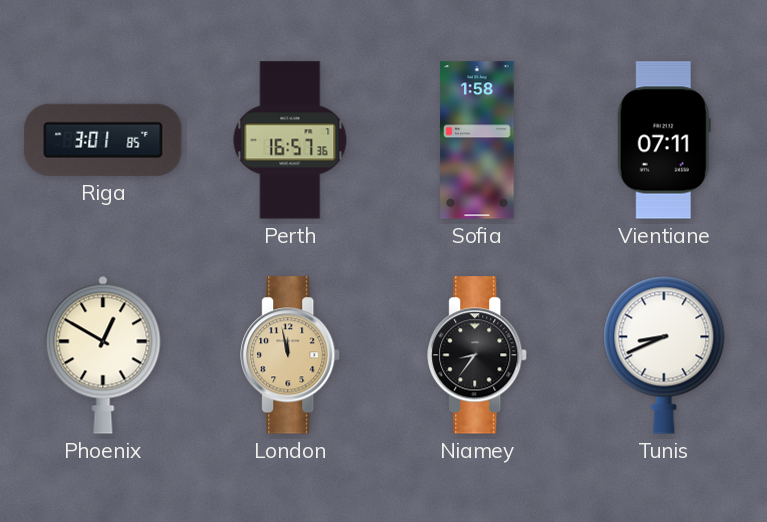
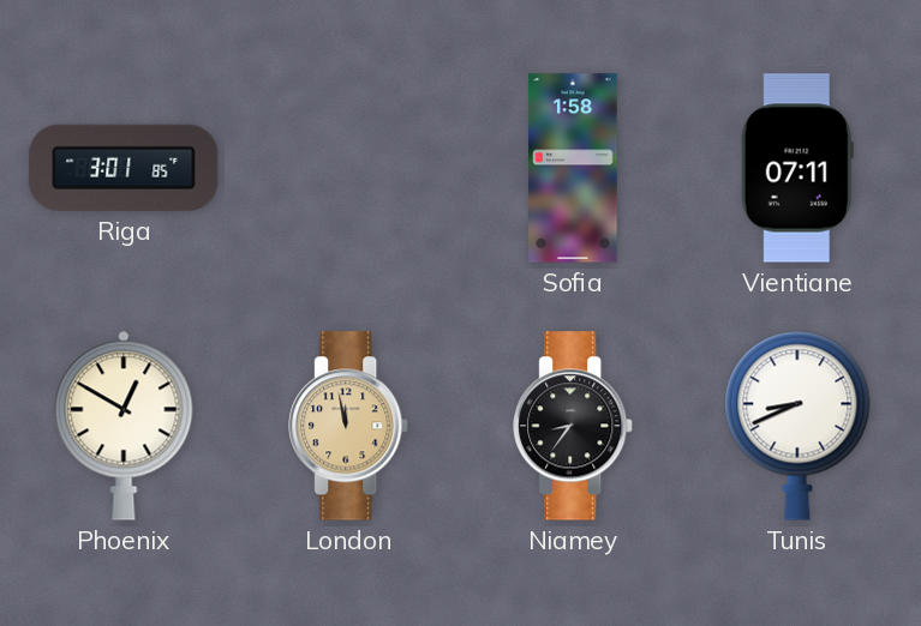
Perth: 16:57 -> none (290, 140)
